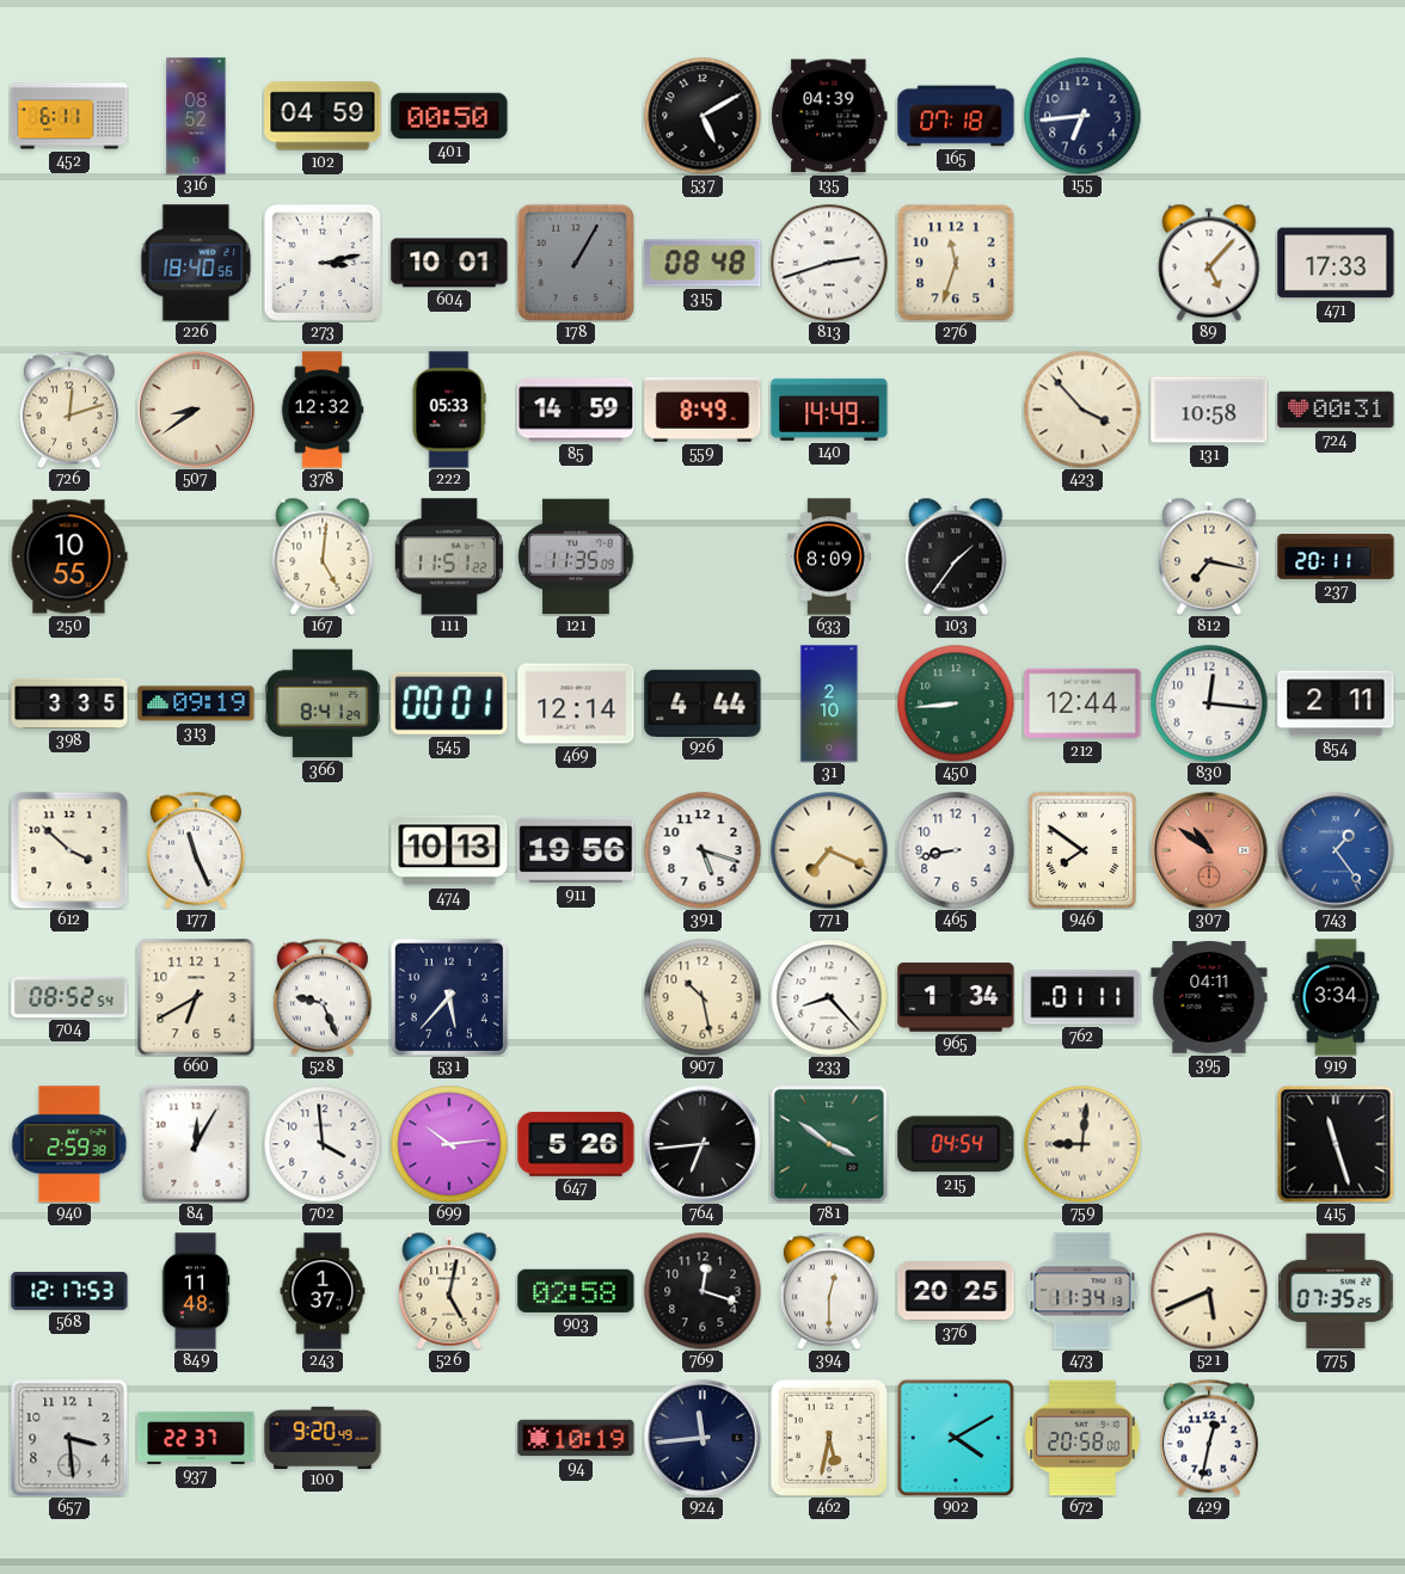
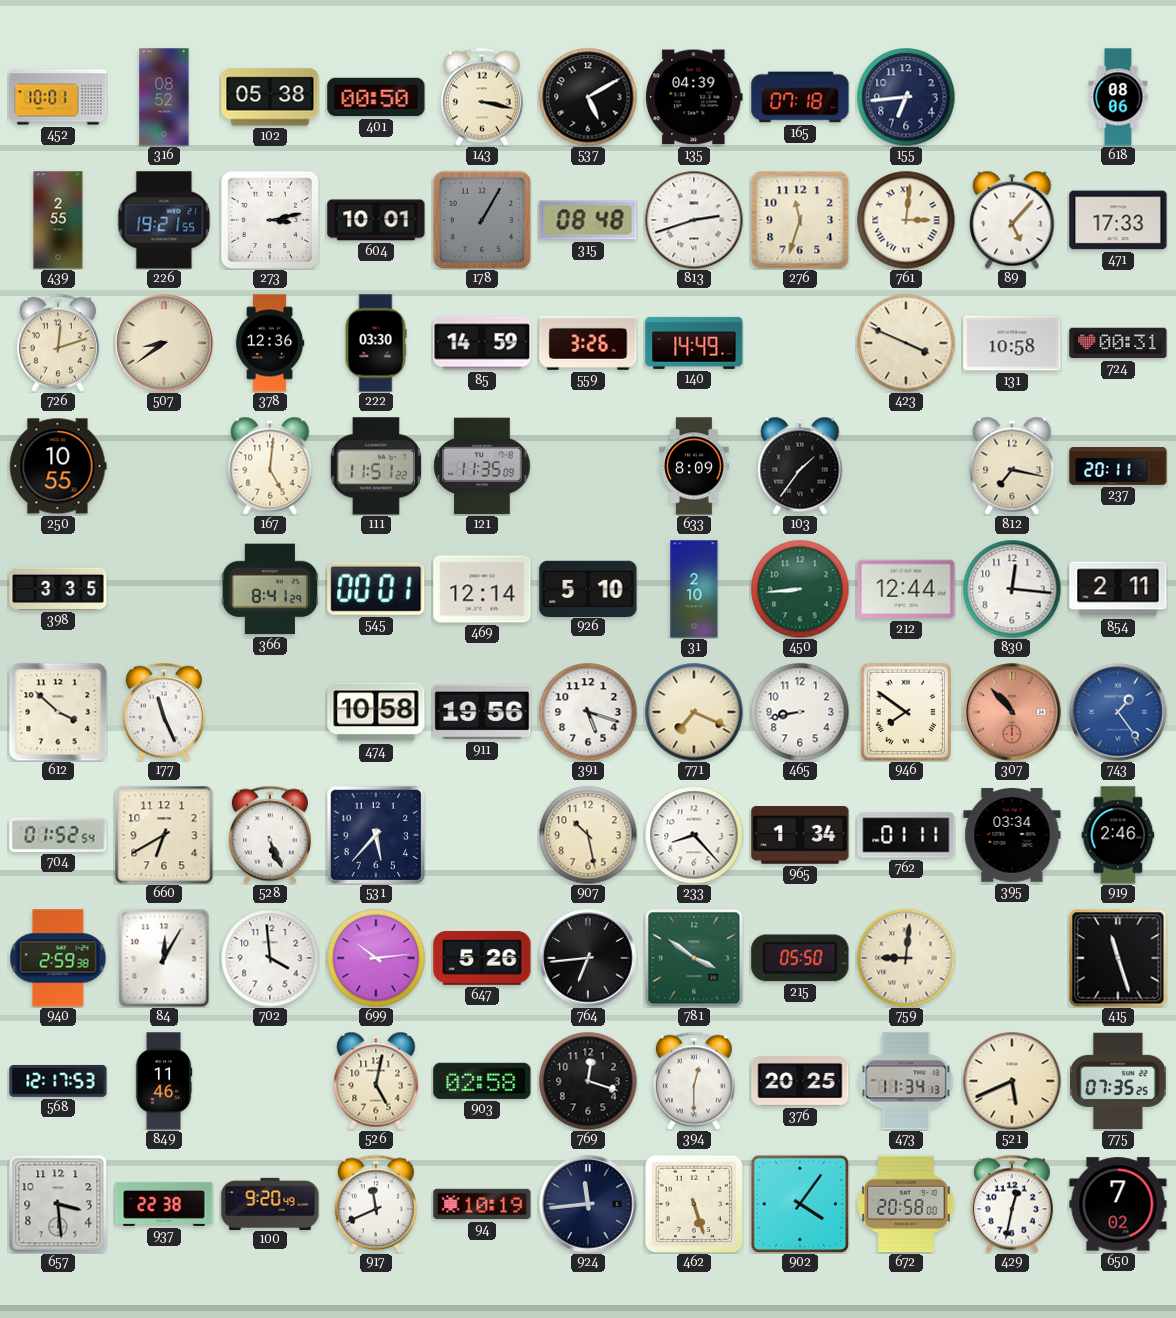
452: 6:11 -> 10:01 (58, 97)
102: 04:59 -> 05:38 (270, 97)
143: none -> 3:17 (482, 97)
618: none -> 08:06 (1118, 97)
439: none -> 2:55 (58, 220)
226: 18:40 -> 19:21 (164, 220)
761: none -> 3:01 (906, 220)
378: 12:32 -> 12:36 (270, 343)
222: 05:33 -> 03:30 (376, 343)
559: 8:49 -> 3:26 (588, 343)
423: 3:53 -> 3:49 (906, 343)
313: 09:19 -> none (196, 703)
926: 4:44 -> 5:10 (588, 588)
474: 10:13 -> 10:58 (376, 712)
307: 10:51 -> 10:53 (1012, 712)
704: 08:52 -> 01:52 (58, 835)
528: 9:26 -> 5:26 (270, 835)
395: 04:11 -> 03:34 (1012, 836)
919: 3:34 -> 2:46 (1118, 835)
215: 04:54 -> 05:50 (800, 958)
849: 11:48 -> 11:46 (164, 1081)
243: 1:37 -> none (323, 1291)
937: 22:37 -> 22:38 (164, 1204)
917: none -> 11:41 (376, 1204)
462: 5:32 -> 5:27 (693, 1203)
902: 4:10 -> 4:06 (799, 1203)
650: none -> 7:02 (1118, 1204)
